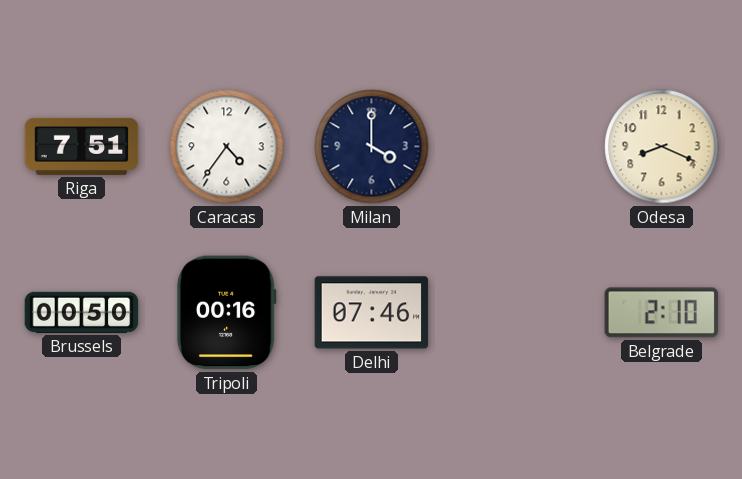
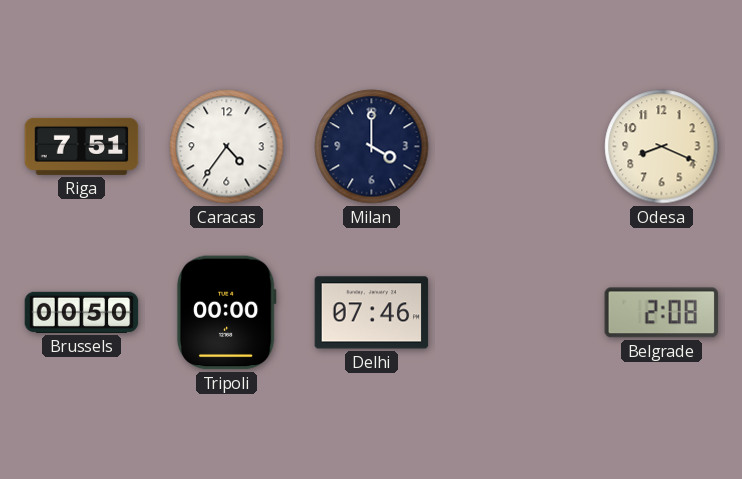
Tripoli: 00:16 -> 00:00 (226, 313)
Belgrade: 2:10 -> 2:08 (662, 313)
